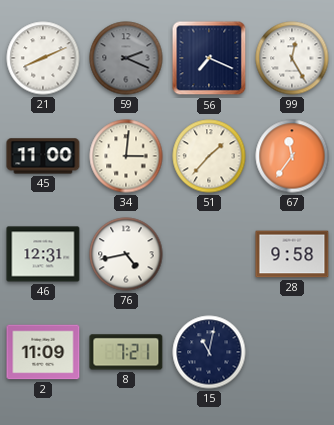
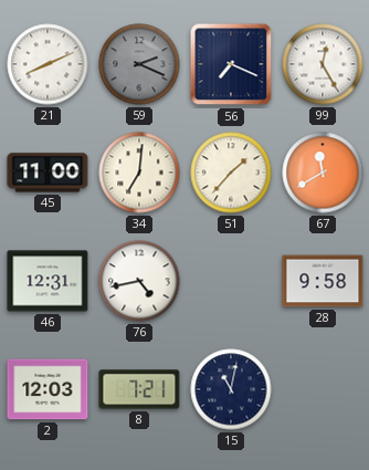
34: 3:01 -> 7:01 (139, 173)
67: 11:36 -> 11:40 (323, 173)
2: 11:09 -> 12:03 (48, 389)
